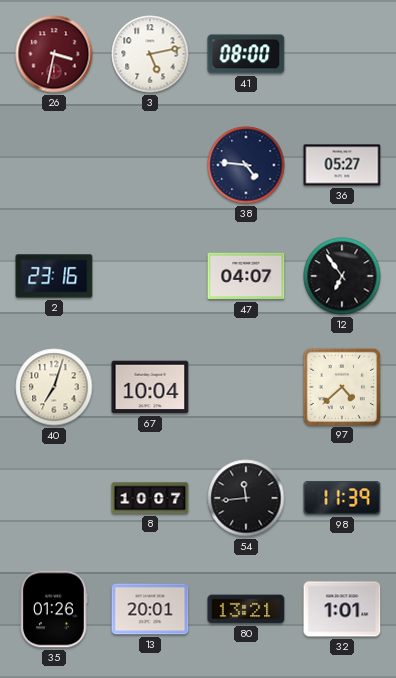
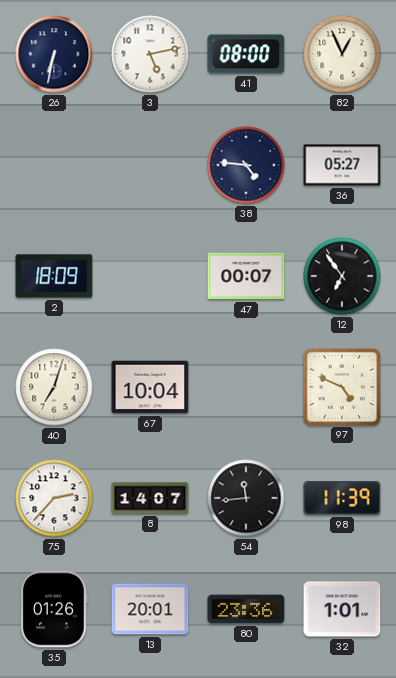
26: 3:32 -> 6:32 (54, 54)
26 dial: burgundy -> navy (54, 54)
82: none -> 12:56 (342, 54)
2: 23:16 -> 18:09 (54, 276)
47: 04:07 -> 00:07 (246, 276)
97: 4:38 -> 4:49 (341, 386)
75: none -> 2:37 (54, 498)
8: 10:07 -> 14:07 (150, 498)
80: 13:21 -> 23:36 (246, 609)
